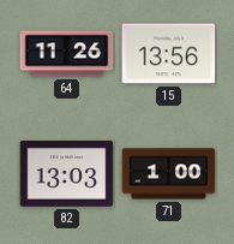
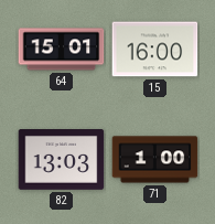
64: 11:26 -> 15:01 (62, 50)
15: 13:56 -> 16:00 (155, 50)
